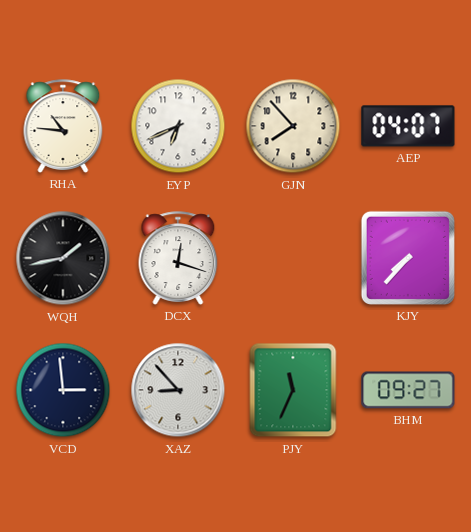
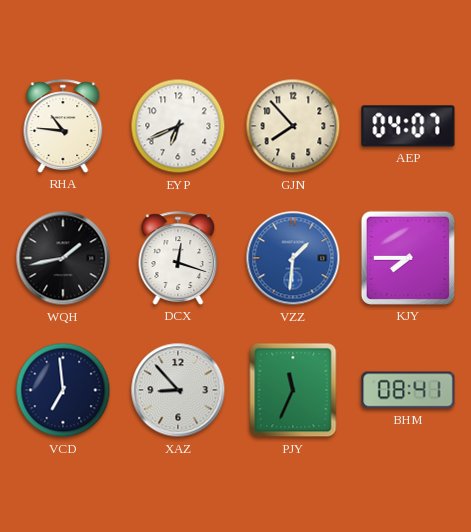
VZZ: none -> 1:31 (293, 258)
KJY: 7:37 -> 7:45 (408, 258)
VCD: 2:59 -> 6:59 (63, 390)
BHM: 09:27 -> 08:41 (408, 390)
